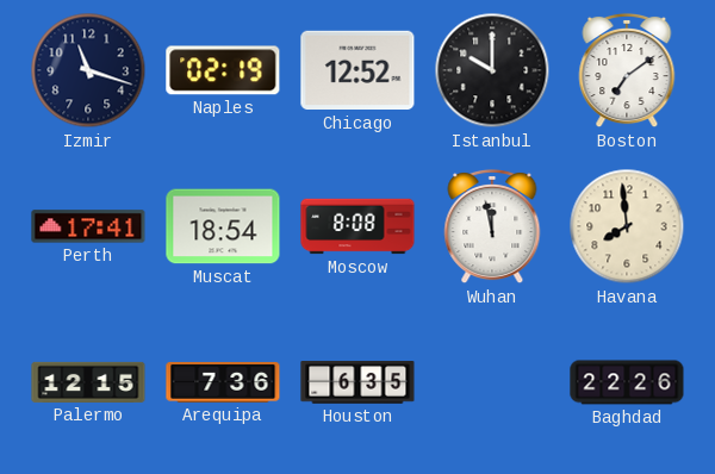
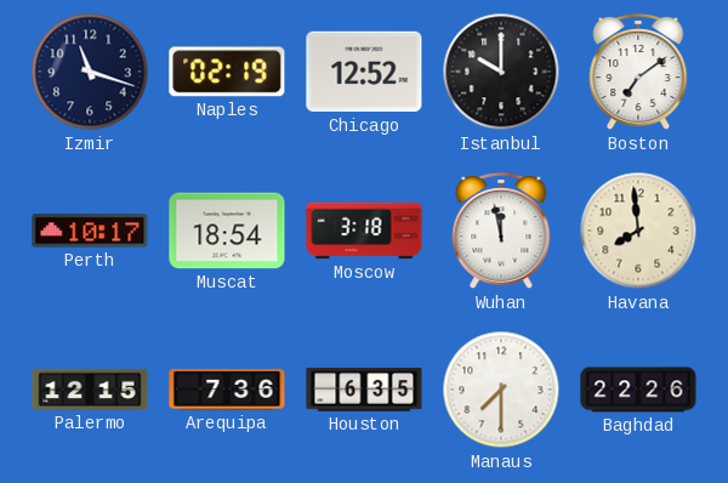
Perth: 17:41 -> 10:17 (90, 231)
Moscow: 8:08 -> 3:18 (364, 231)
Manaus: none -> 7:30 (501, 390)
